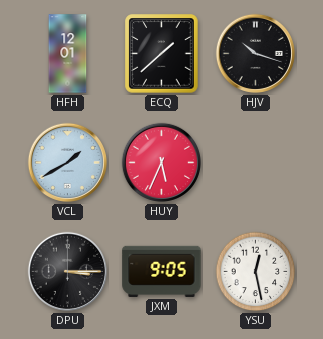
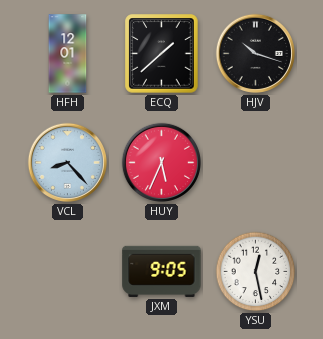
VCL: 1:40 -> 8:23 (67, 162)
DPU: 3:15 -> none (67, 271)
